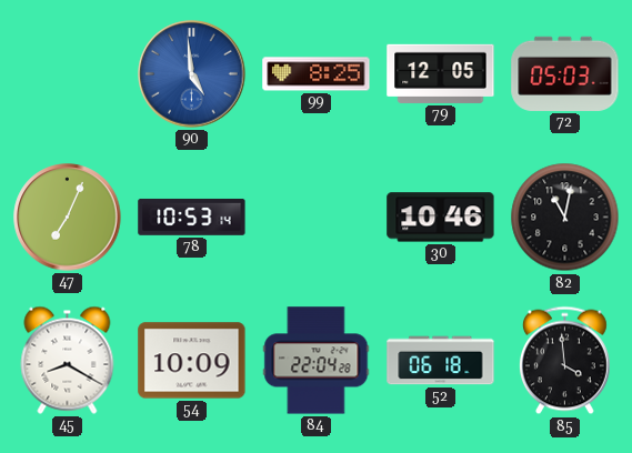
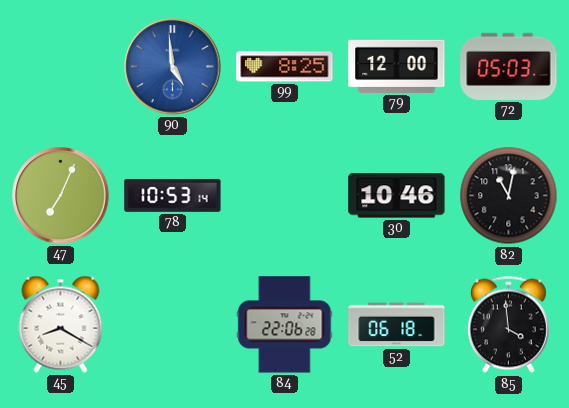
79: 12:05 -> 12:00 (397, 66)
54: 10:09 -> none (192, 361)
84: 22:04 -> 22:06 (285, 325)
